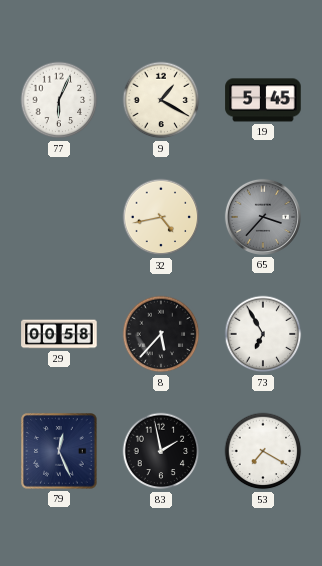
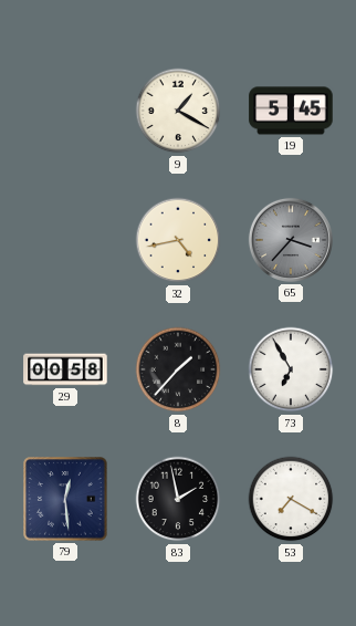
77: 6:04 -> none (59, 100)
8: 5:37 -> 1:37 (178, 369)
79: 12:26 -> 12:29 (65, 499)
